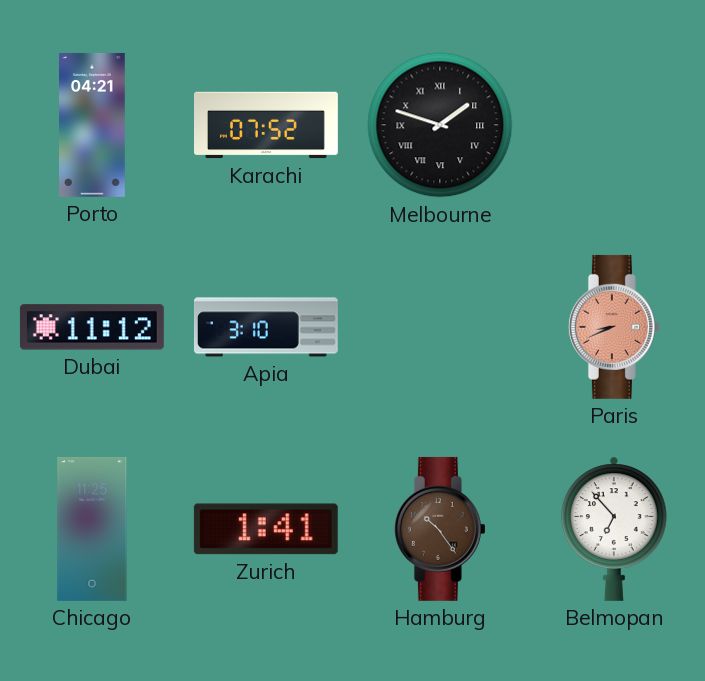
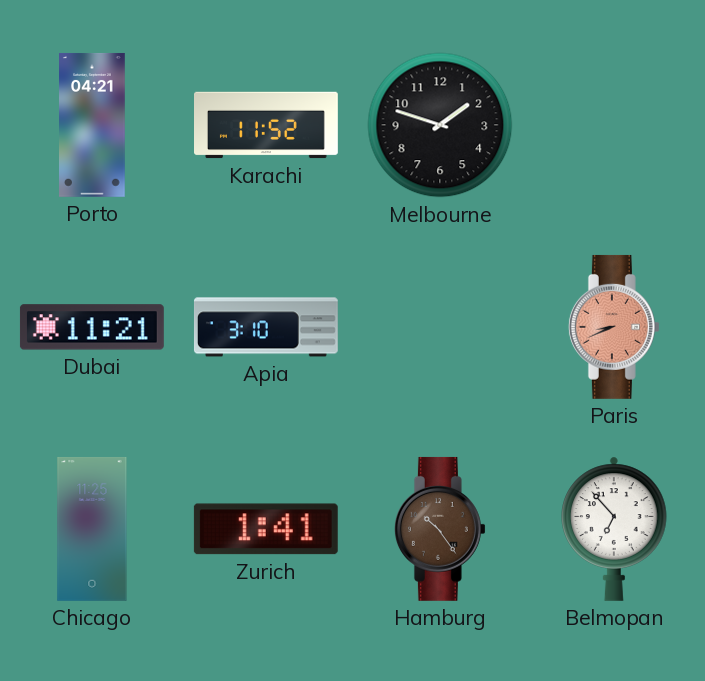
Karachi: 07:52 -> 11:52 (267, 125)
Melbourne numerals: Roman -> Arabic (440, 125)
Dubai: 11:12 -> 11:21 (92, 327)
